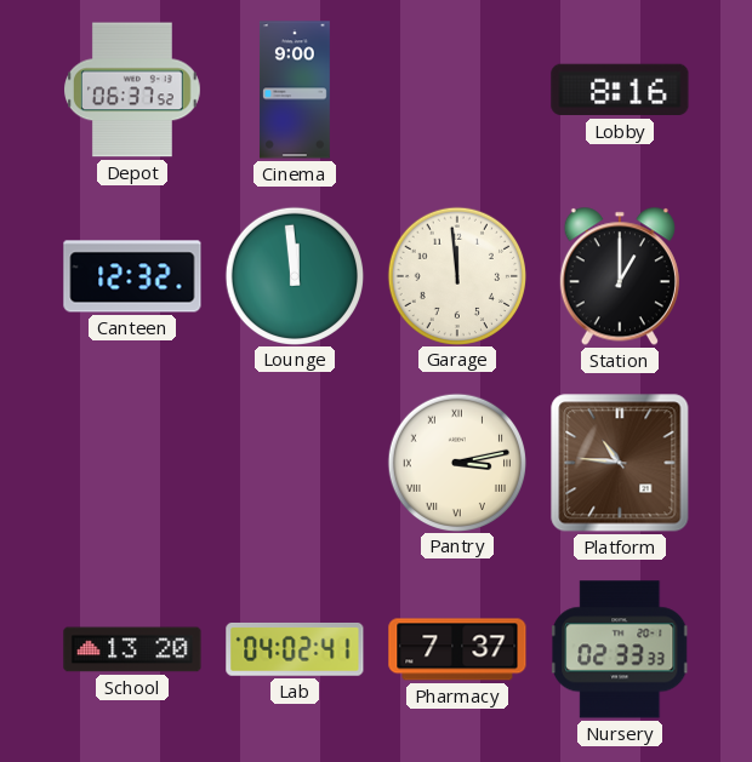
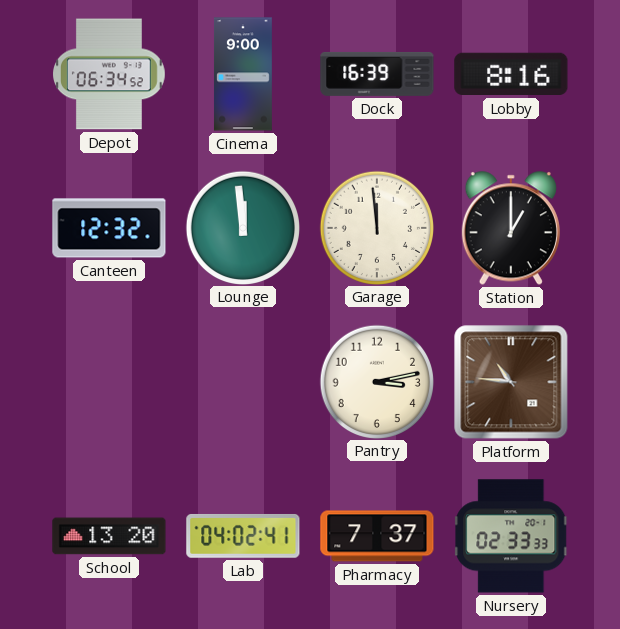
Depot: 06:37 -> 06:34 (110, 74)
Dock: none -> 16:39 (377, 74)
Pantry numerals: Roman -> Arabic (376, 381)
